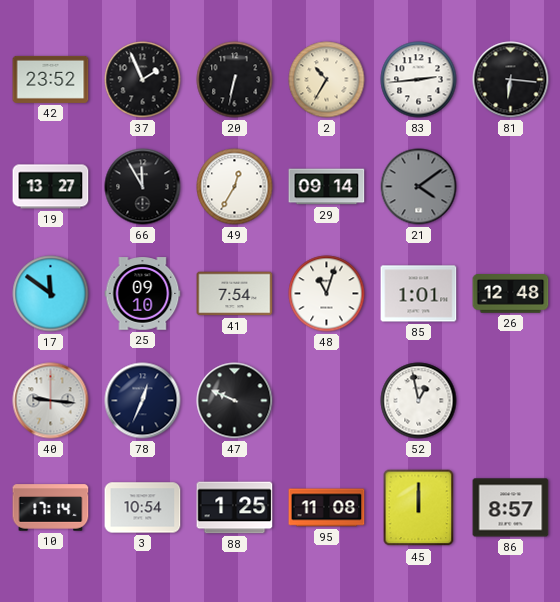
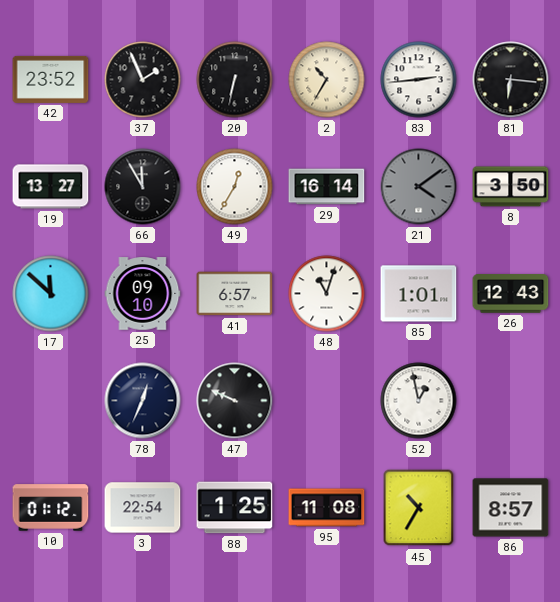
29: 09:14 -> 16:14 (327, 187)
8: none -> 3:50 (511, 187)
17: 11:51 -> 11:52 (51, 294)
41: 7:54 -> 6:57 (235, 294)
26: 12:48 -> 12:43 (511, 294)
40: 9:16 -> none (51, 401)
10: 17:14 -> 01:12 (51, 508)
3: 10:54 -> 22:54 (143, 508)
45: 12:00 -> 10:35 (419, 508)
